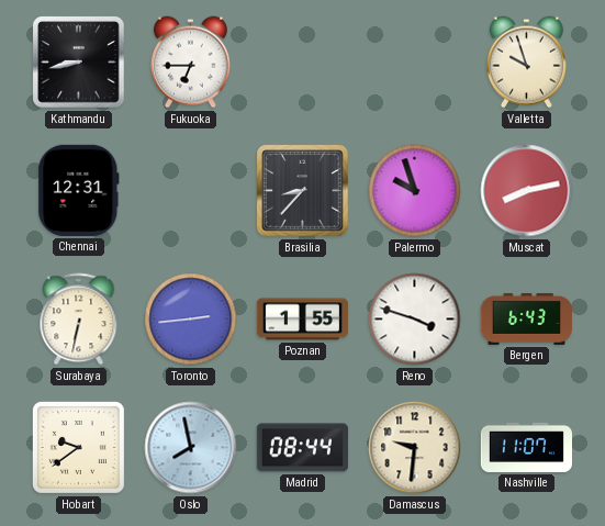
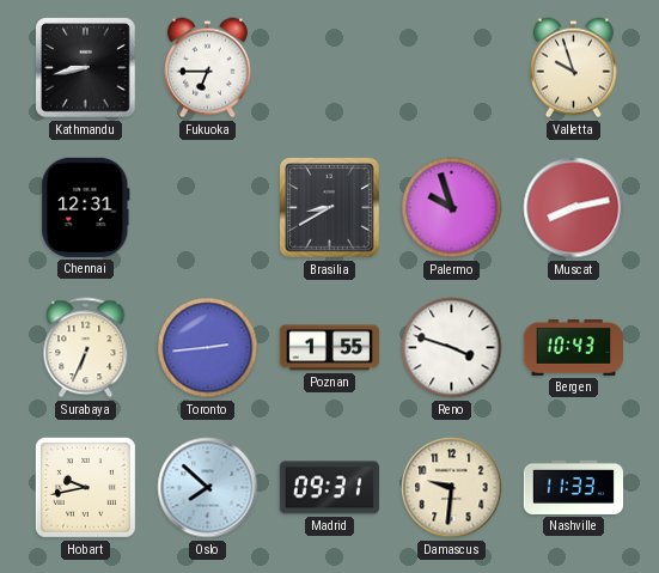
Brasilia: 8:37 -> 8:40 (330, 208)
Surabaya: 6:32 -> 6:34 (86, 348)
Bergen: 6:43 -> 10:43 (573, 347)
Hobart: 9:39 -> 9:43 (85, 487)
Oslo: 7:58 -> 7:52 (208, 488)
Madrid: 08:44 -> 09:31 (329, 488)
Nashville: 11:07 -> 11:33 (573, 487)
